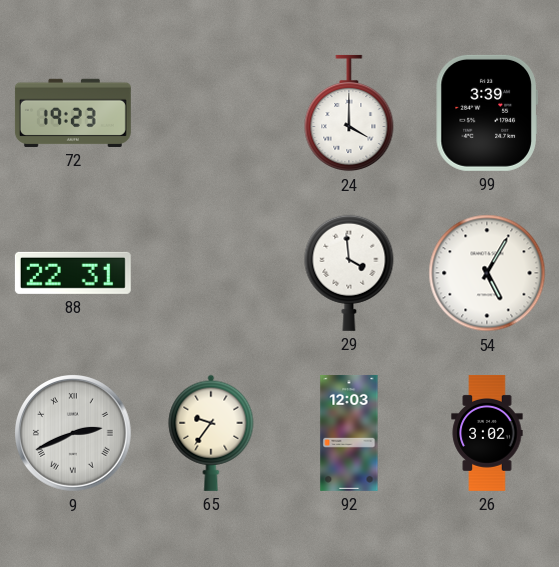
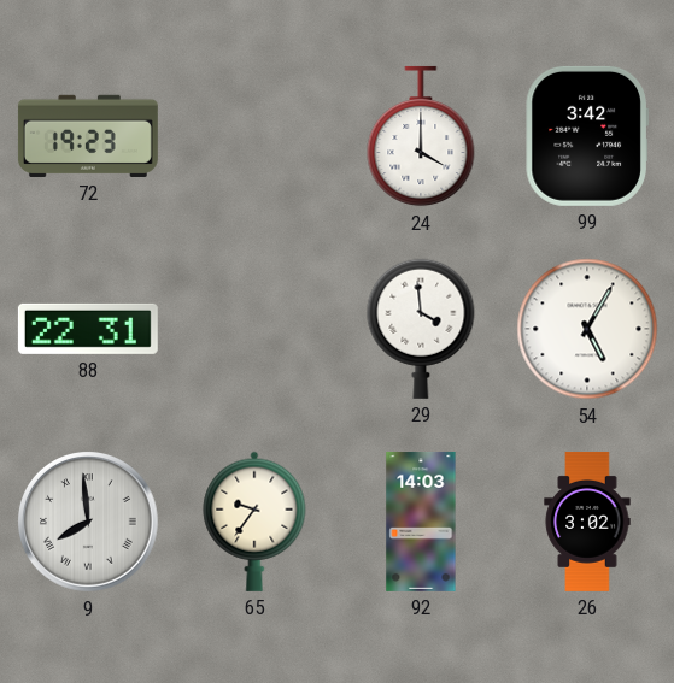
99: 3:39 -> 3:42 (587, 136)
9: 2:41 -> 7:59 (89, 523)
92: 12:03 -> 14:03 (421, 522)
